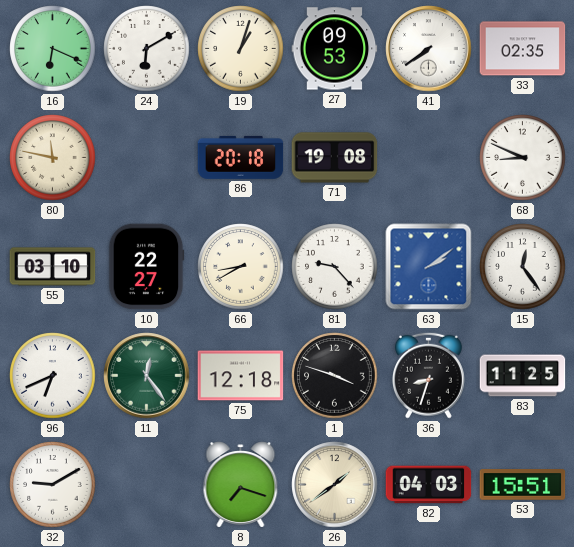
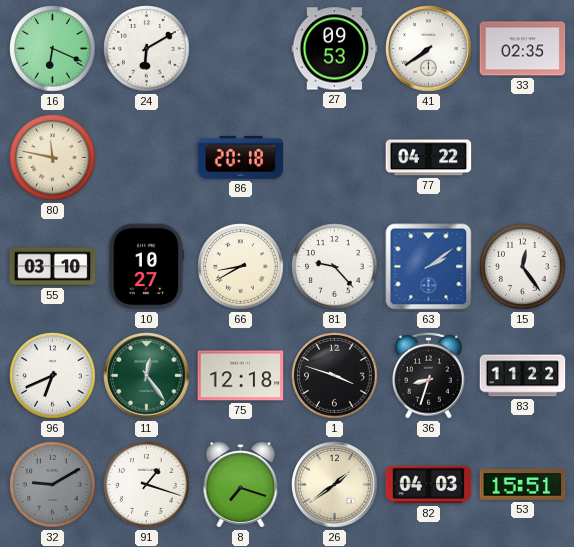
19: 1:03 -> none (241, 49)
71: 19:08 -> none (335, 158)
77: none -> 04:22 (429, 158)
68: 8:49 -> none (523, 158)
10: 22:27 -> 10:27 (146, 267)
83: 11:25 -> 11:22 (523, 376)
32 dial: white -> grey (53, 485)
91: none -> 1:18 (147, 485)
